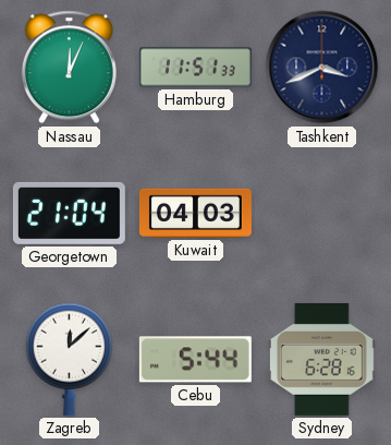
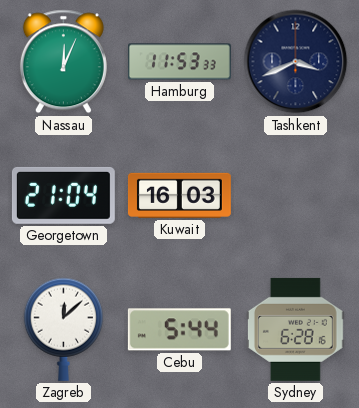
Hamburg: 11:51 -> 11:53 (179, 62)
Kuwait: 04:03 -> 16:03 (179, 195)
